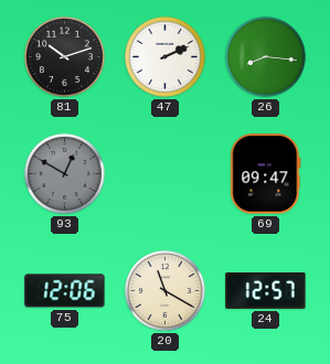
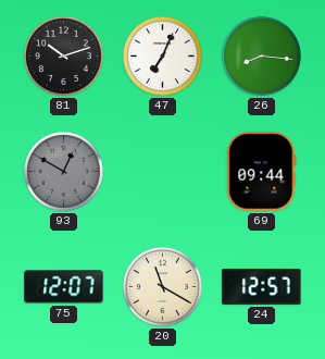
47: 2:11 -> 7:04 (162, 55)
69: 09:47 -> 09:44 (262, 172)
75: 12:06 -> 12:07 (64, 287)
